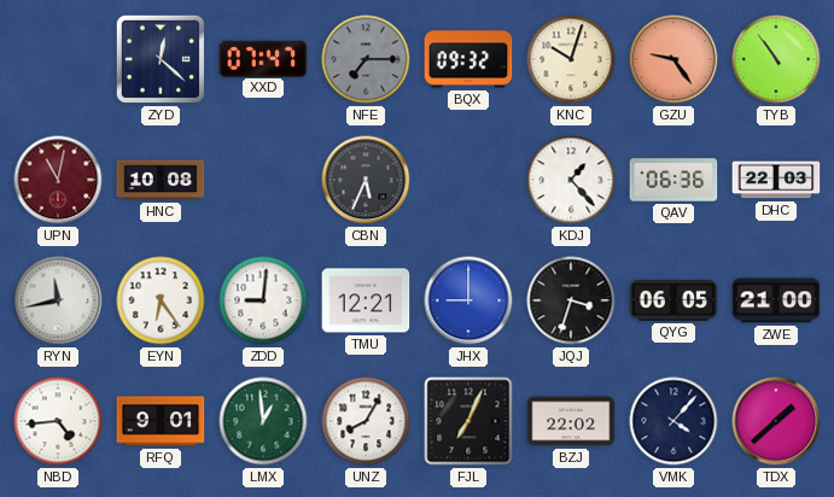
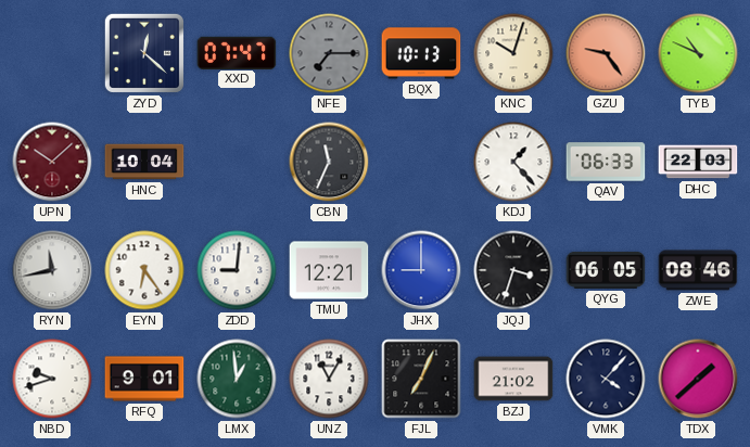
BQX: 09:32 -> 10:13 (421, 53)
TYB: 10:54 -> 10:49 (698, 53)
UPN: 11:02 -> 10:08 (52, 162)
HNC: 10:08 -> 10:04 (144, 162)
CBN: 5:34 -> 11:34 (329, 162)
QAV: 06:36 -> 06:33 (606, 162)
ZWE: 21:00 -> 08:46 (698, 270)
NBD: 4:44 -> 9:42 (52, 379)
UNZ: 8:05 -> 11:05 (329, 379)
BZJ: 22:02 -> 21:02 (513, 379)
